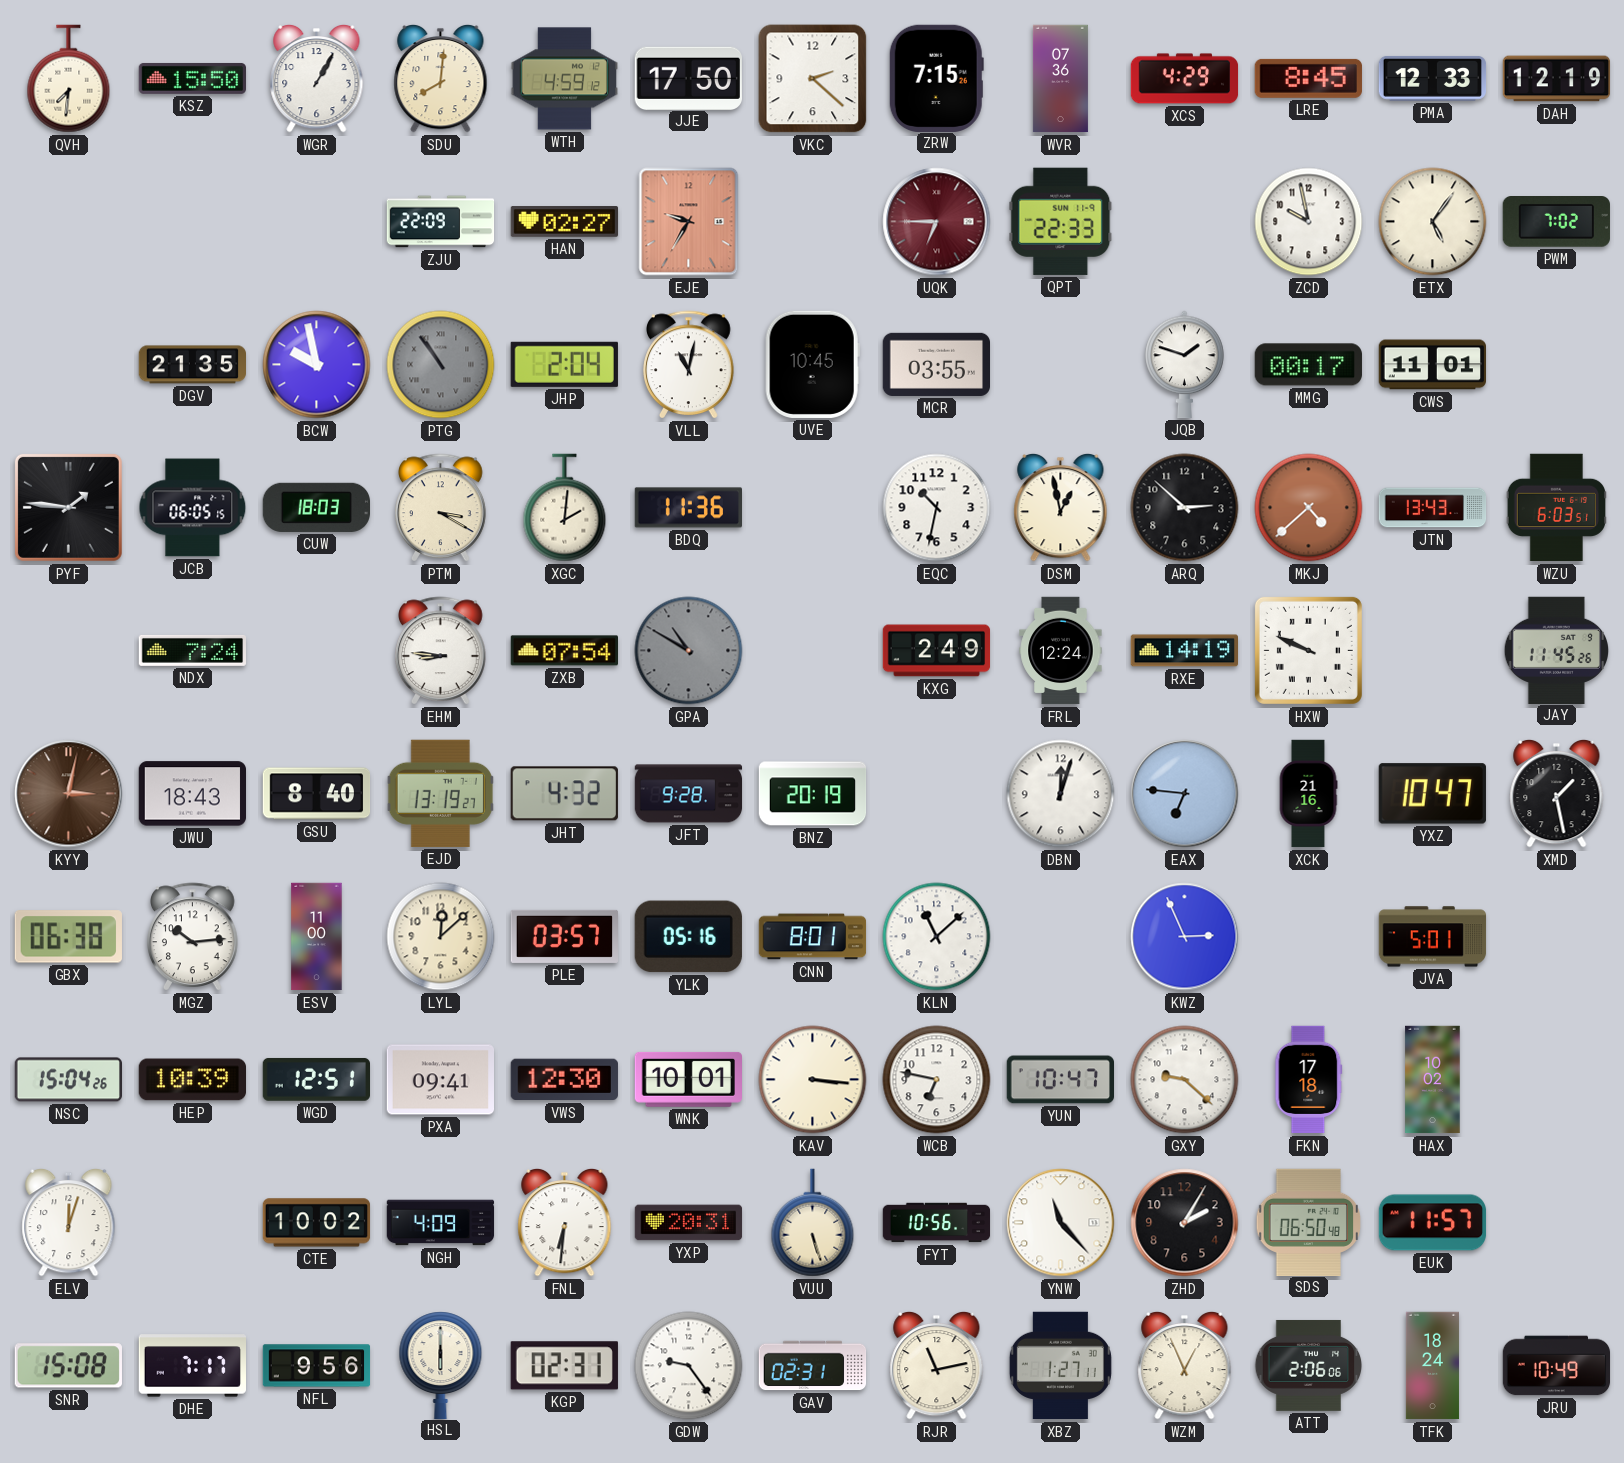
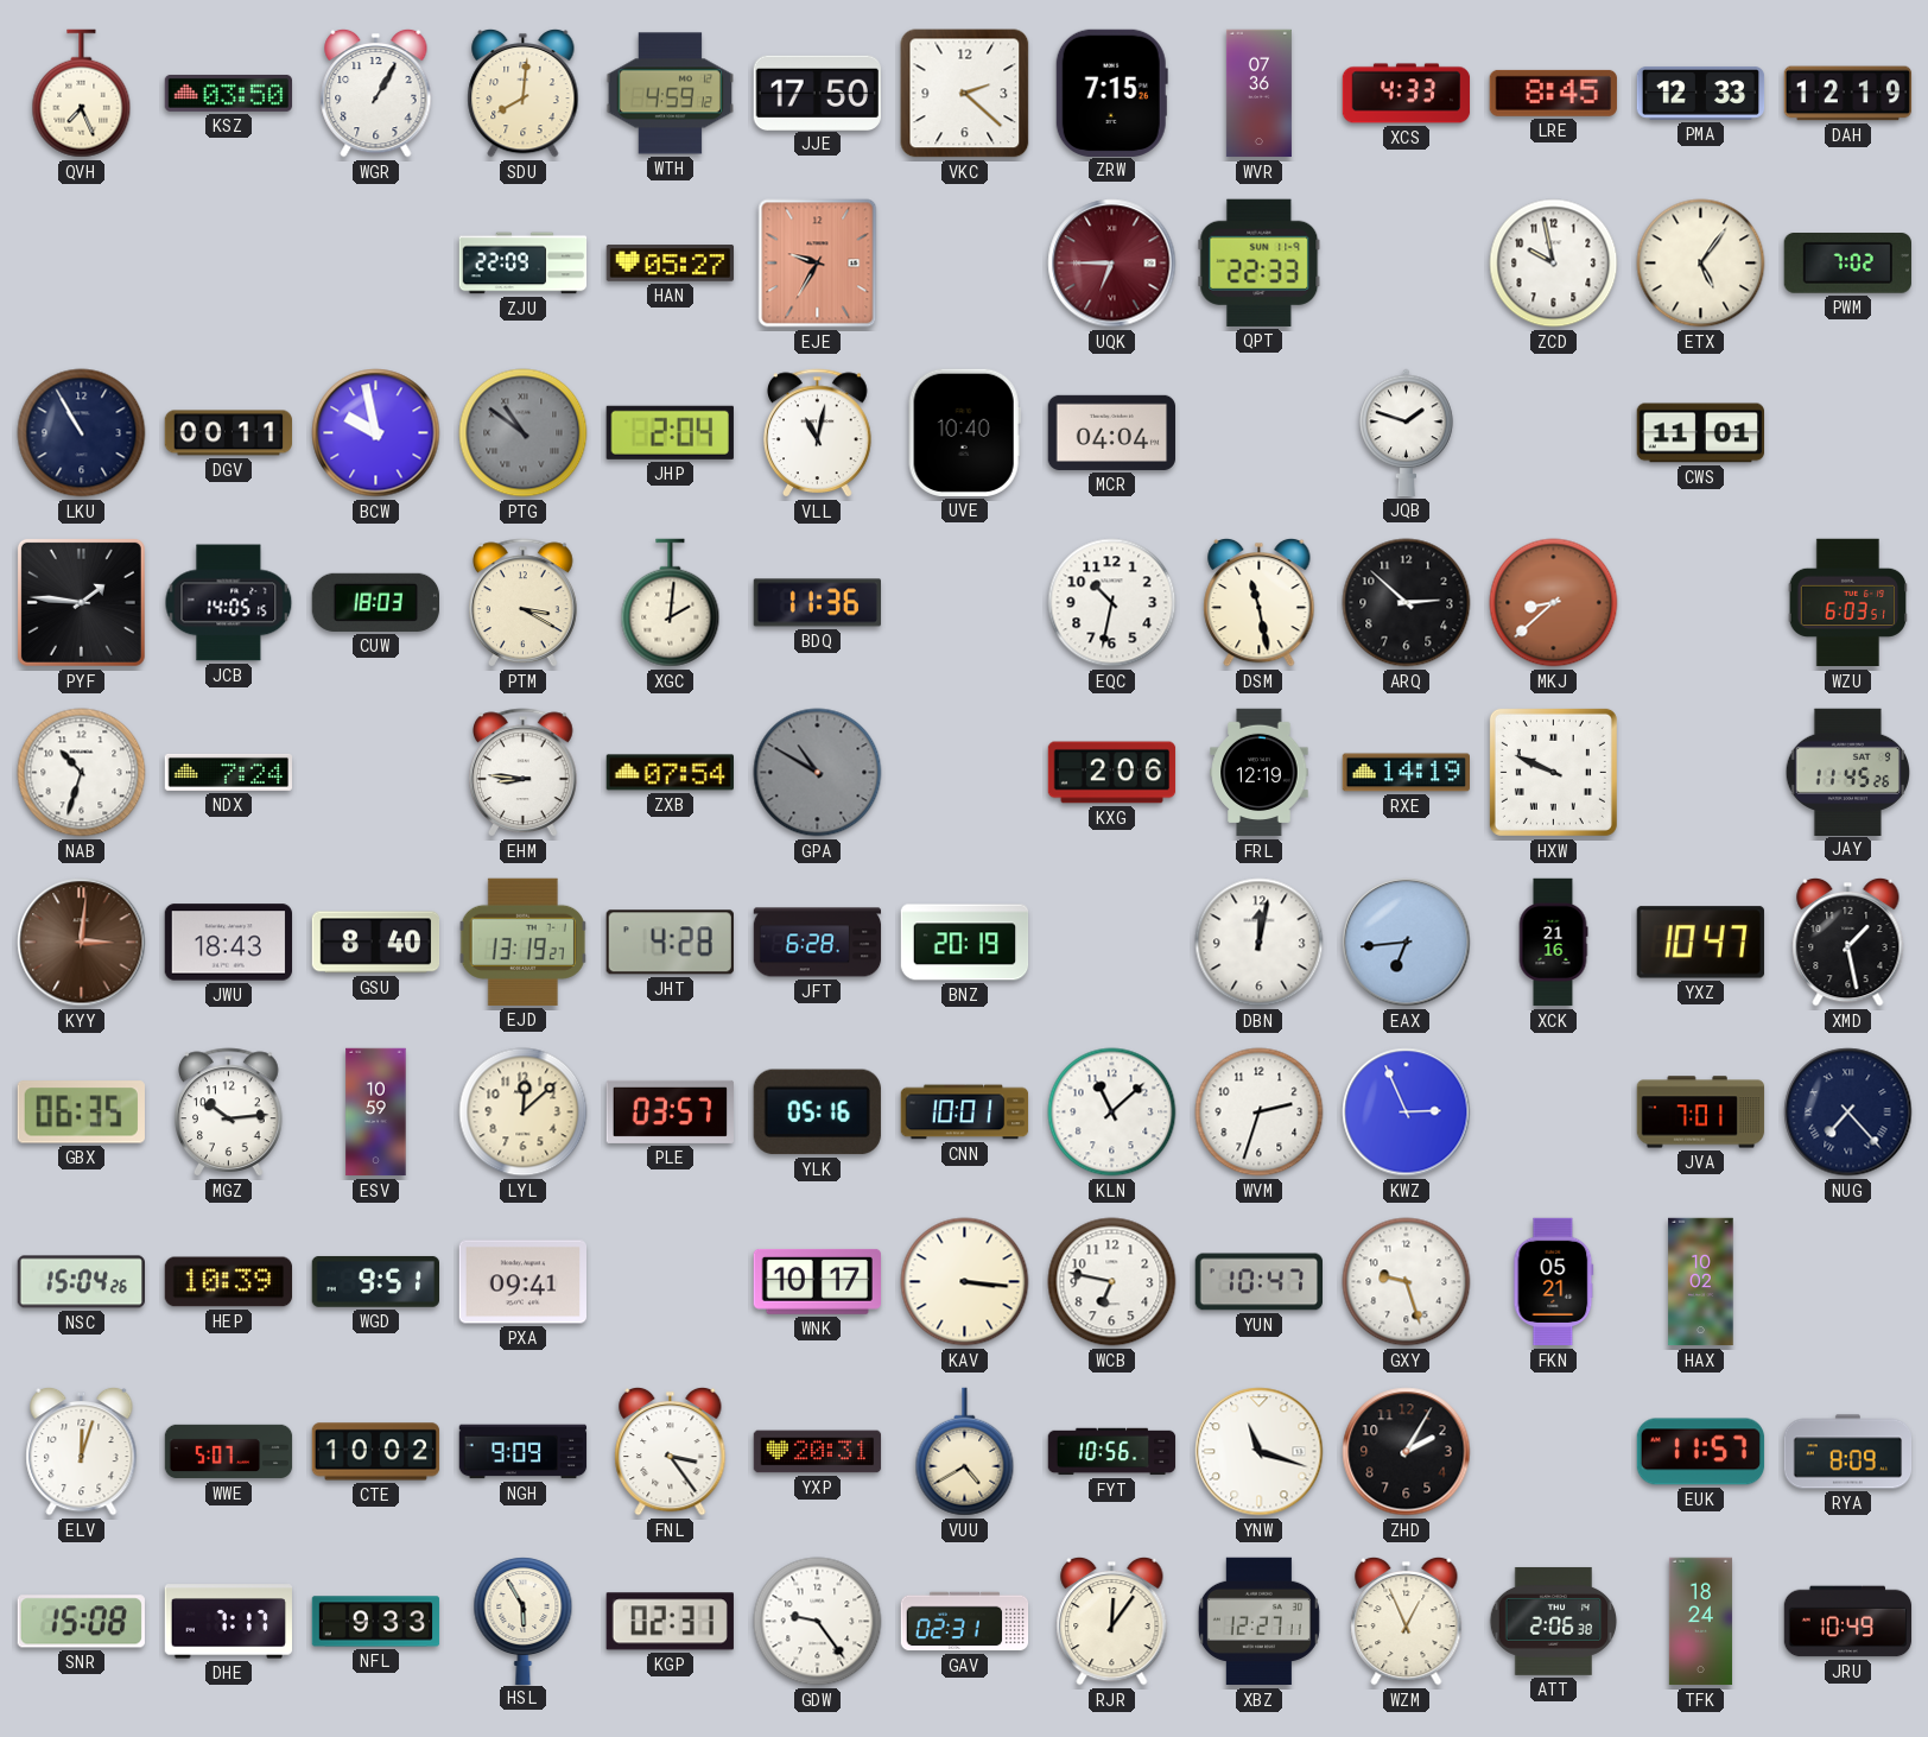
QVH: 7:31 -> 7:26 (82, 94)
KSZ: 15:50 -> 03:50 (228, 93)
XCS: 4:29 -> 4:33 (1407, 94)
HAN: 02:27 -> 05:27 (671, 264)
LKU: none -> 10:55 (82, 433)
DGV: 21:35 -> 00:11 (229, 433)
PTG: 10:54 -> 10:51 (524, 433)
UVE: 10:45 -> 10:40 (964, 432)
MCR: 03:55 -> 04:04 (1111, 432)
MMG: 00:17 -> none (1308, 365)
JCB: 06:05 -> 14:05 (229, 603)
DSM: 12:58 -> 11:28 (1260, 602)
MKJ: 4:38 -> 8:38 (1554, 603)
JTN: 13:43 -> none (1433, 508)
NAB: none -> 10:33 (82, 773)
KXG: 2:49 -> 2:06 (1112, 773)
FRL: 12:24 -> 12:19 (1260, 773)
KYY: 3:02 -> 3:01 (82, 943)
JHT: 4:32 -> 4:28 (670, 943)
JFT: 9:28 -> 6:28 (818, 943)
DBN: 12:03 -> 12:02 (1260, 943)
EAX: 6:46 -> 6:44 (1407, 943)
GBX: 06:38 -> 06:35 (81, 1112)
ESV: 11:00 -> 10:59 (376, 1112)
CNN: 8:01 -> 10:01 (965, 1112)
WVM: none -> 2:33 (1260, 1112)
JVA: 5:01 -> 7:01 (1701, 1112)
NUG: none -> 7:23 (1848, 1112)
WGD: 12:51 -> 9:51 (375, 1281)
VWS: 12:30 -> none (564, 1080)
WNK: 10:01 -> 10:17 (817, 1281)
GXY: 9:22 -> 9:27 (1407, 1282)
FKN: 17:18 -> 05:21 (1554, 1282)
WWE: none -> 5:07 (229, 1452)
NGH: 4:09 -> 9:09 (524, 1452)
FNL: 6:31 -> 3:24 (671, 1451)
VUU: 5:27 -> 4:40 (965, 1452)
YNW: 11:23 -> 11:18 (1260, 1452)
SDS: 06:50 -> none (1308, 1222)
RYA: none -> 8:09 (1848, 1452)
NFL: 9:56 -> 9:33 (376, 1622)
HSL: 6:00 -> 5:55 (524, 1621)
RJR: 11:13 -> 12:06 (1112, 1621)
XBZ: 1:27 -> 12:27 (1258, 1622)
ATT: 2:06:06 -> 2:06:38 (1554, 1621)
